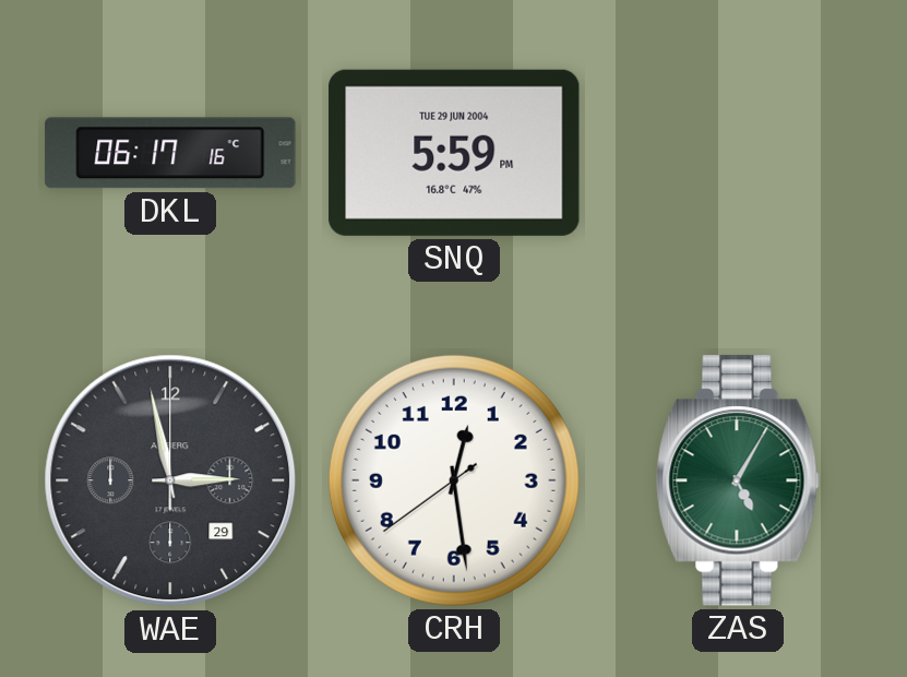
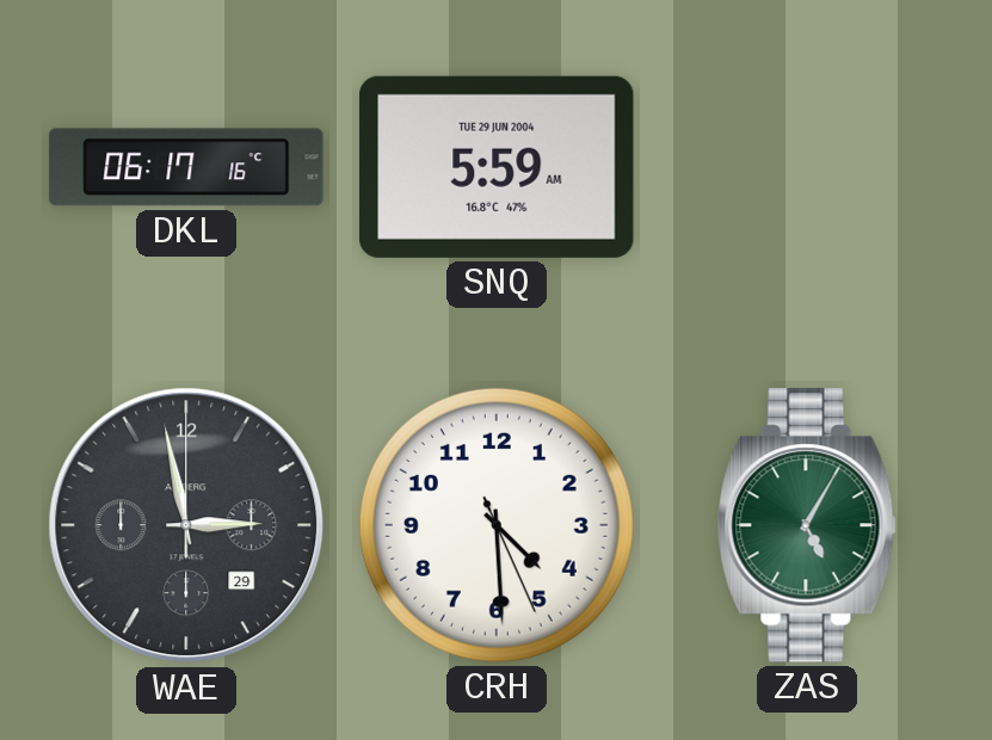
SNQ: 5:59 PM -> 5:59 AM (497, 167)
CRH: 12:28 -> 4:29 (497, 525)
